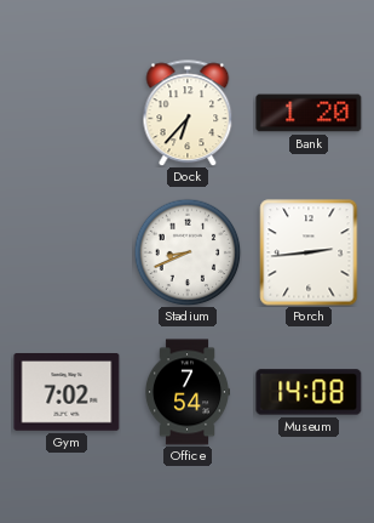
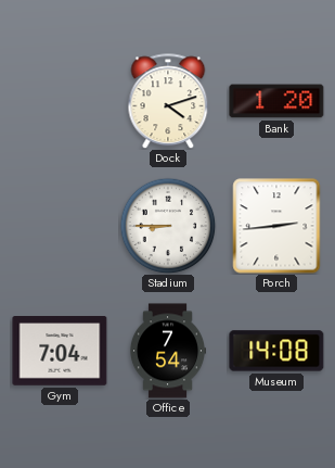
Dock: 6:37 -> 4:12 (168, 101)
Stadium: 8:41 -> 8:45 (168, 226)
Gym: 7:02 -> 7:04 (60, 351)
